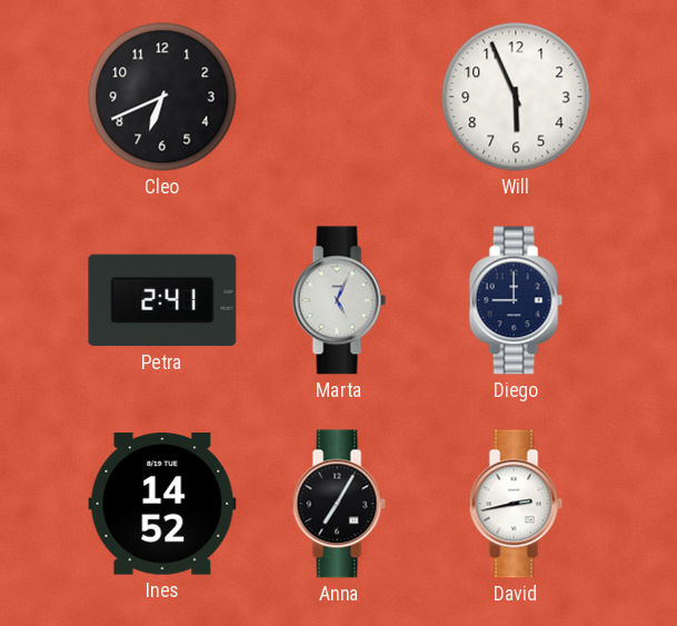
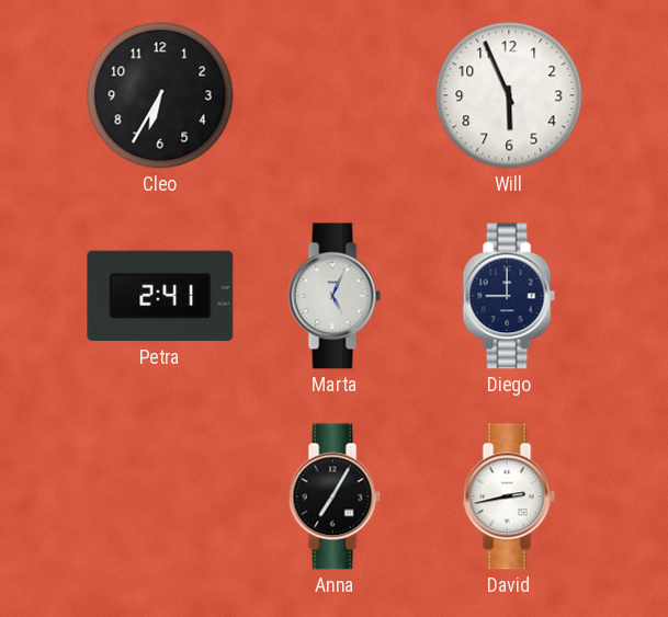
Cleo: 6:41 -> 6:35 (160, 95)
Ines: 14:52 -> none (162, 504)
